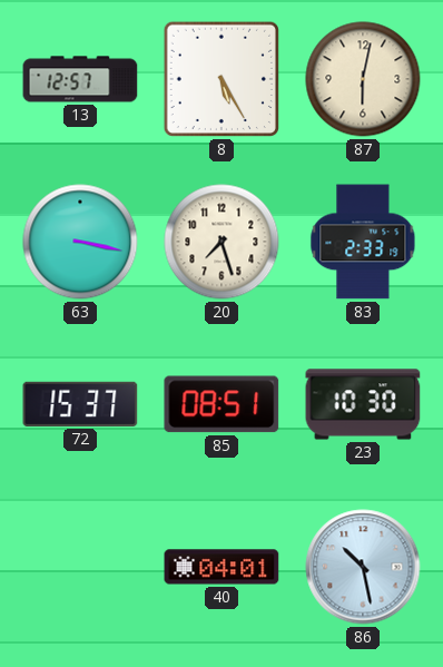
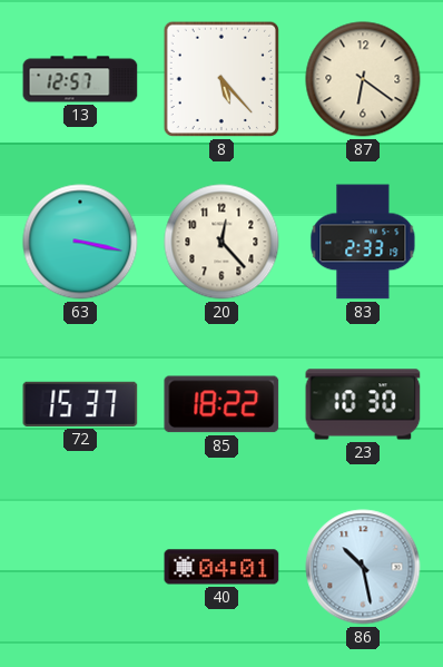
8: 5:25 -> 5:23 (221, 79)
87: 6:02 -> 6:21 (363, 79)
20: 7:27 -> 12:23 (221, 242)
85: 08:51 -> 18:22 (221, 404)
